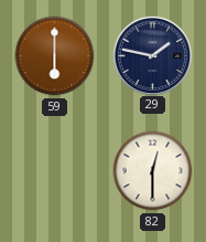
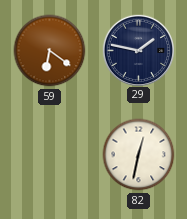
59: 6:00 -> 6:21 (50, 51)
82: 12:30 -> 12:32 (139, 155)
